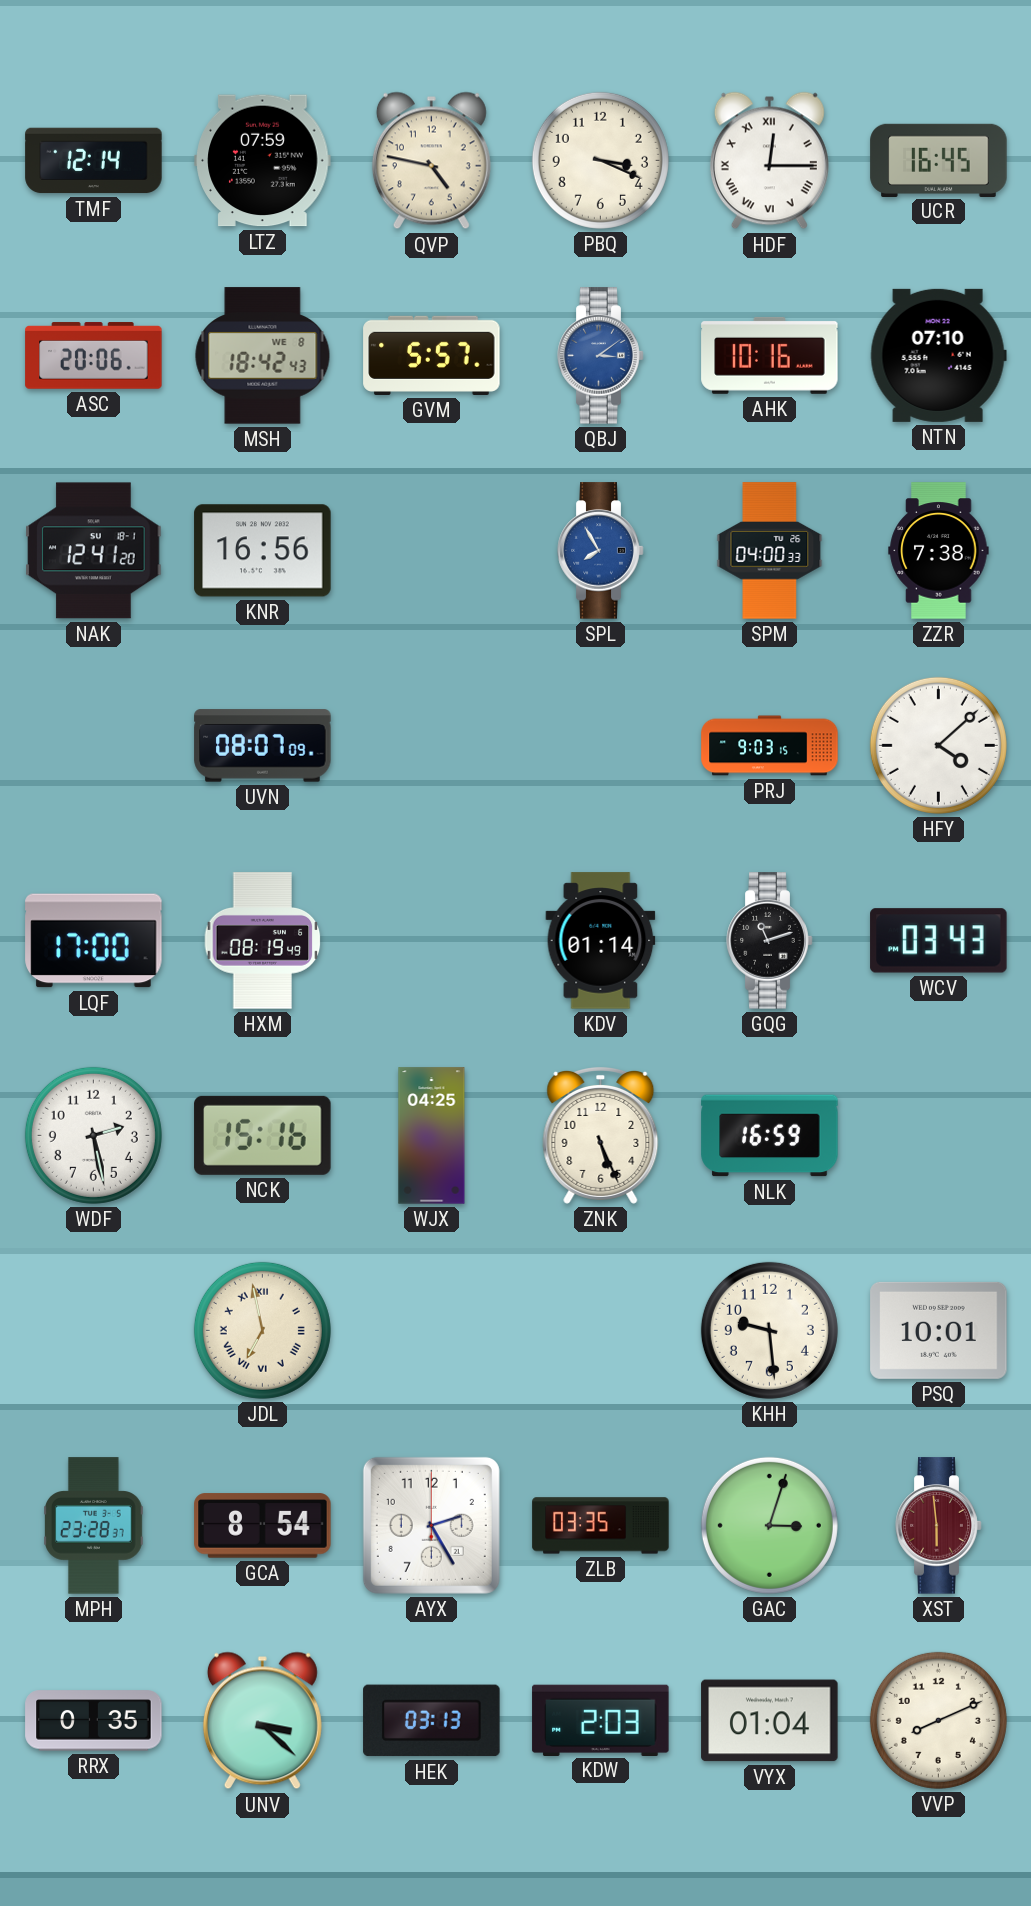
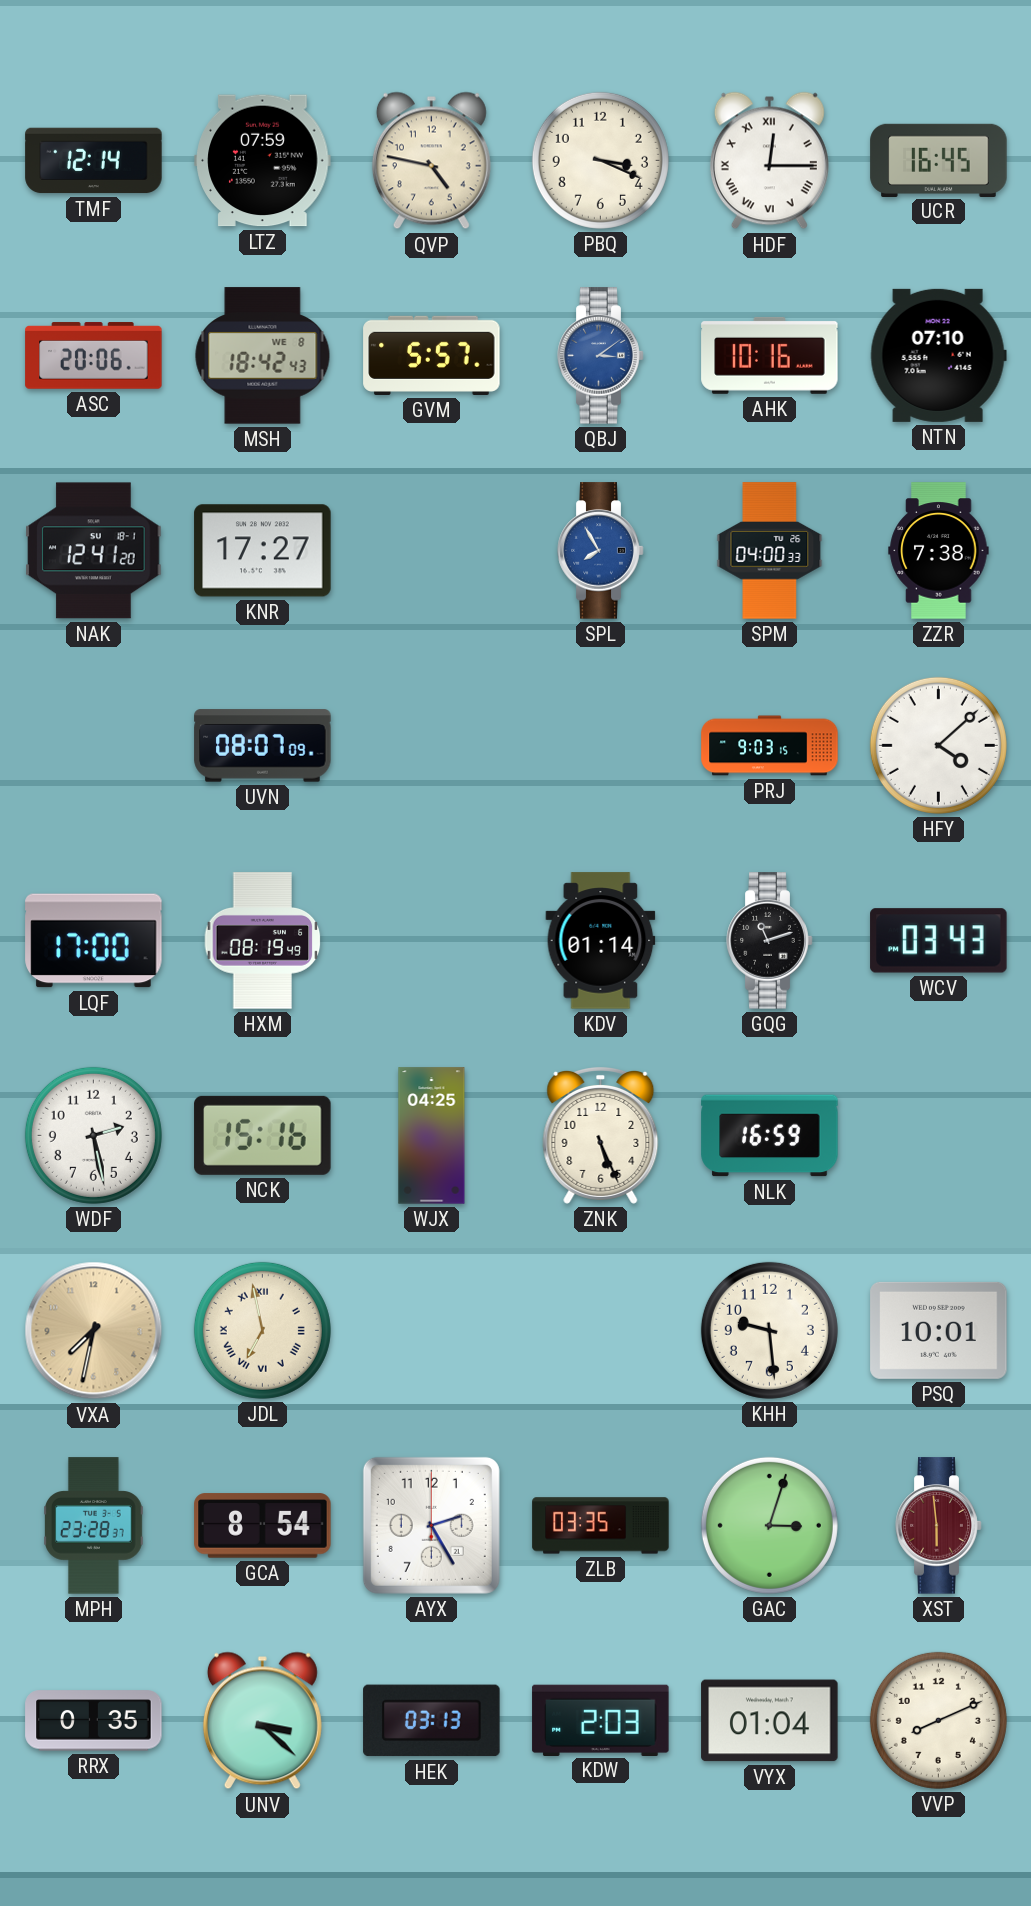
KNR: 16:56 -> 17:27 (263, 551)
VXA: none -> 7:32 (94, 1331)
